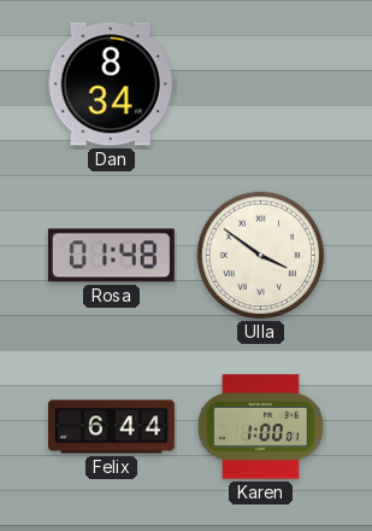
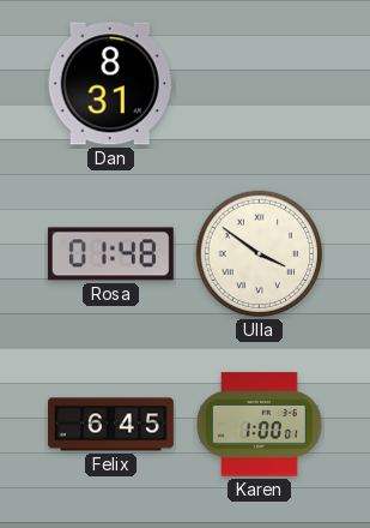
Dan: 8:34 -> 8:31 (110, 84)
Felix: 6:44 -> 6:45 (111, 425)
